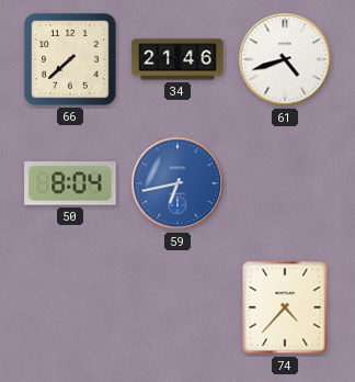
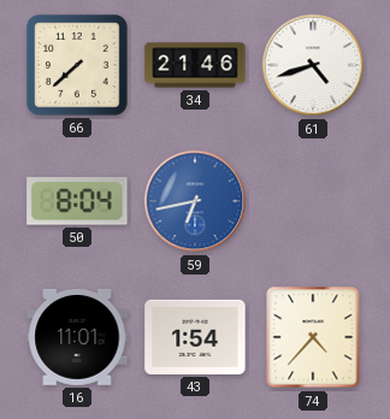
16: none -> 11:01 (77, 337)
43: none -> 1:54 (195, 337)
